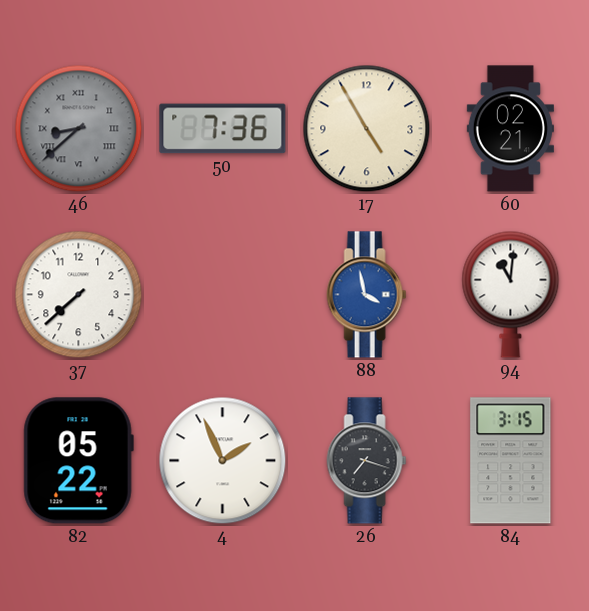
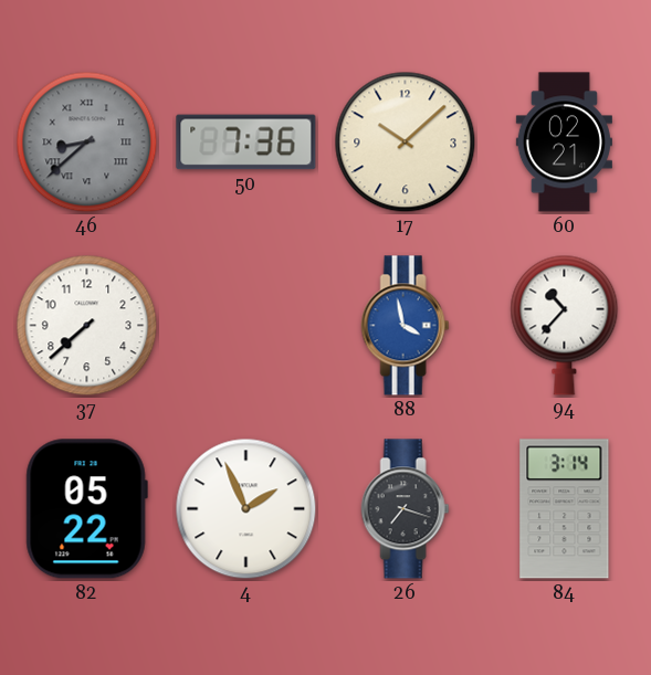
17: 4:55 -> 10:08 (406, 143)
94: 11:01 -> 10:37 (565, 325)
84: 3:15 -> 3:14 (565, 509)
